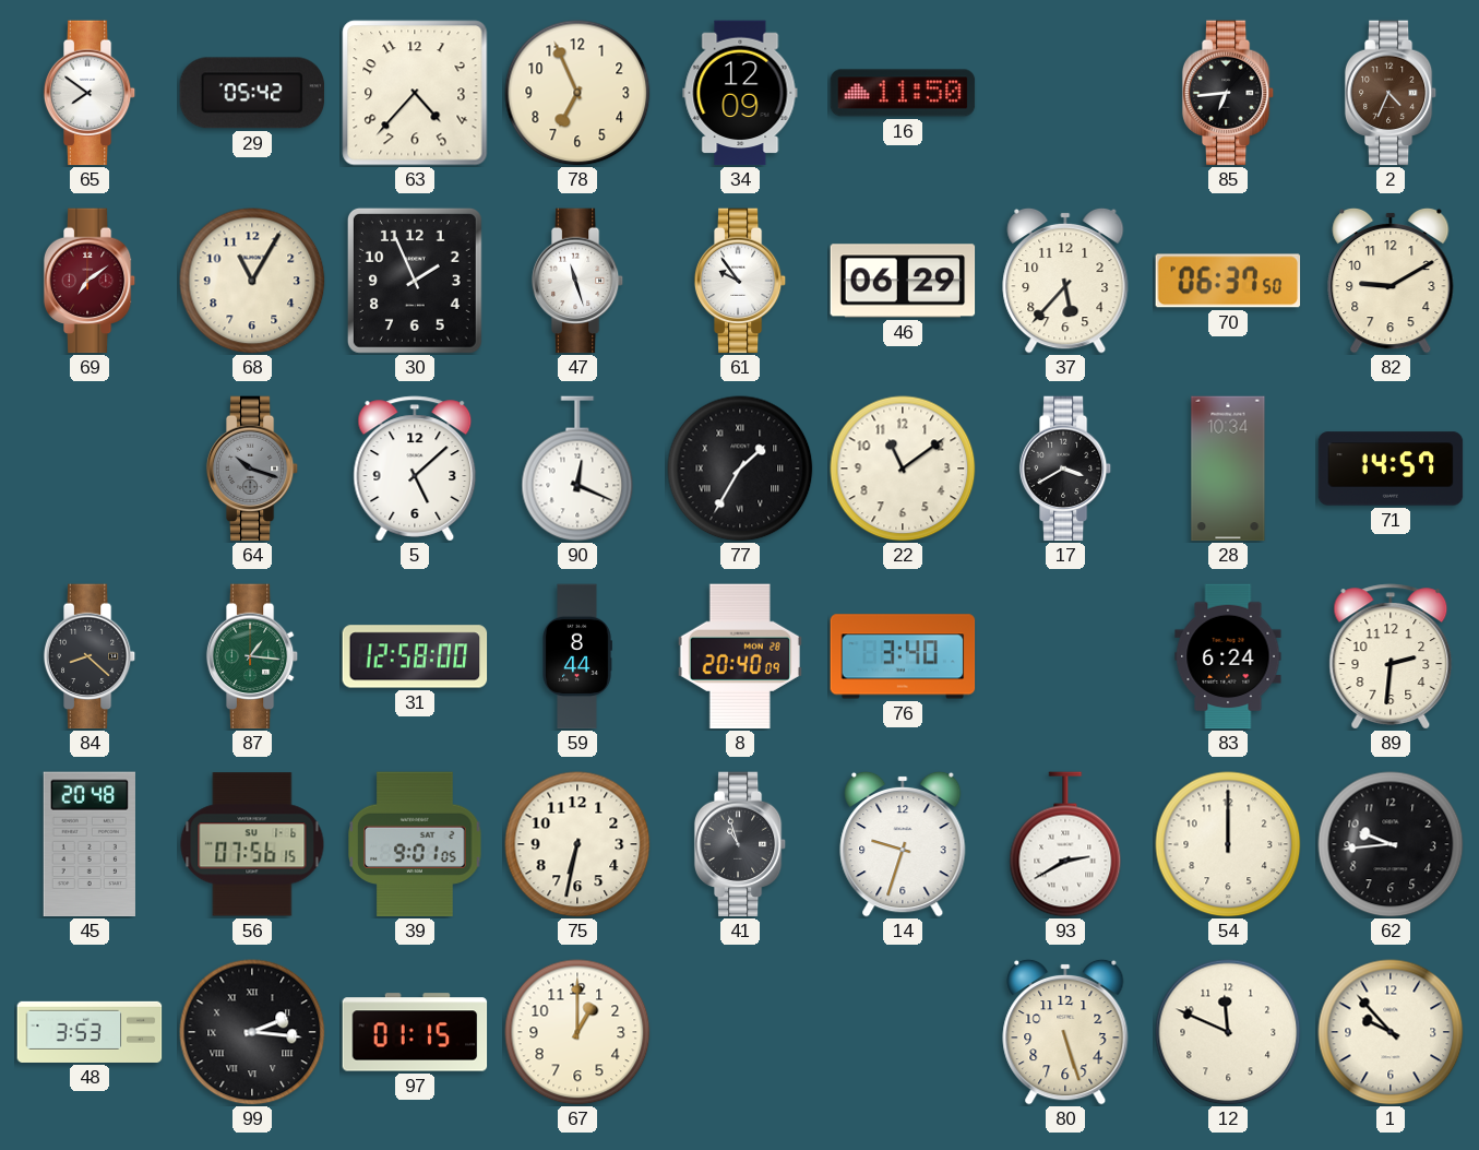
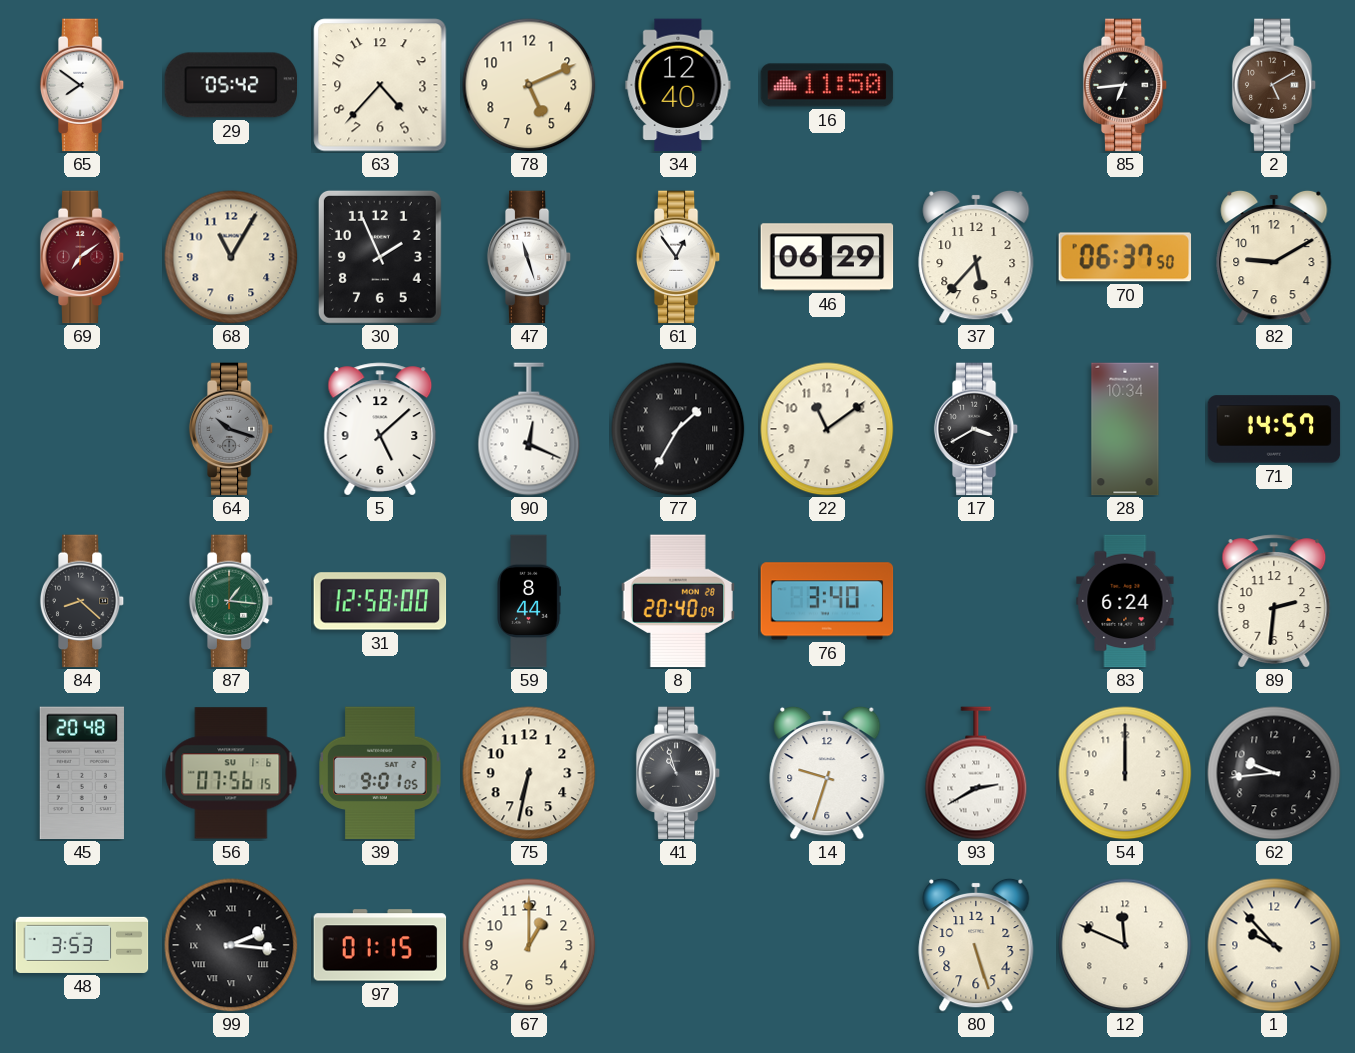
78: 6:56 -> 5:11 (529, 85)
34: 12:09 -> 12:40 (678, 85)
2: 4:34 -> 5:10 (1274, 85)
61: 9:54 -> 12:54 (678, 257)
